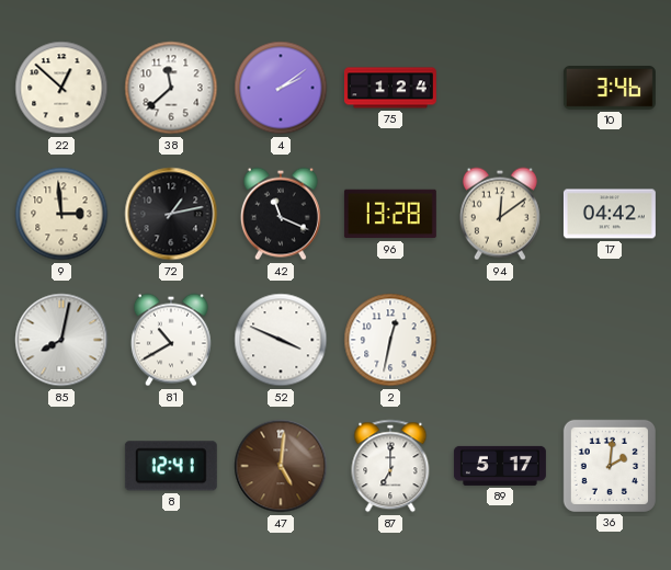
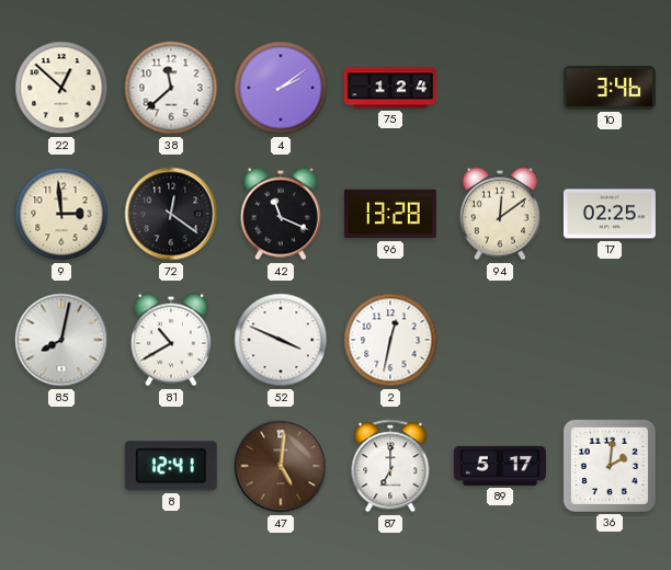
72: 1:13 -> 12:21 (171, 214)
17: 04:42 -> 02:25 (610, 214)
